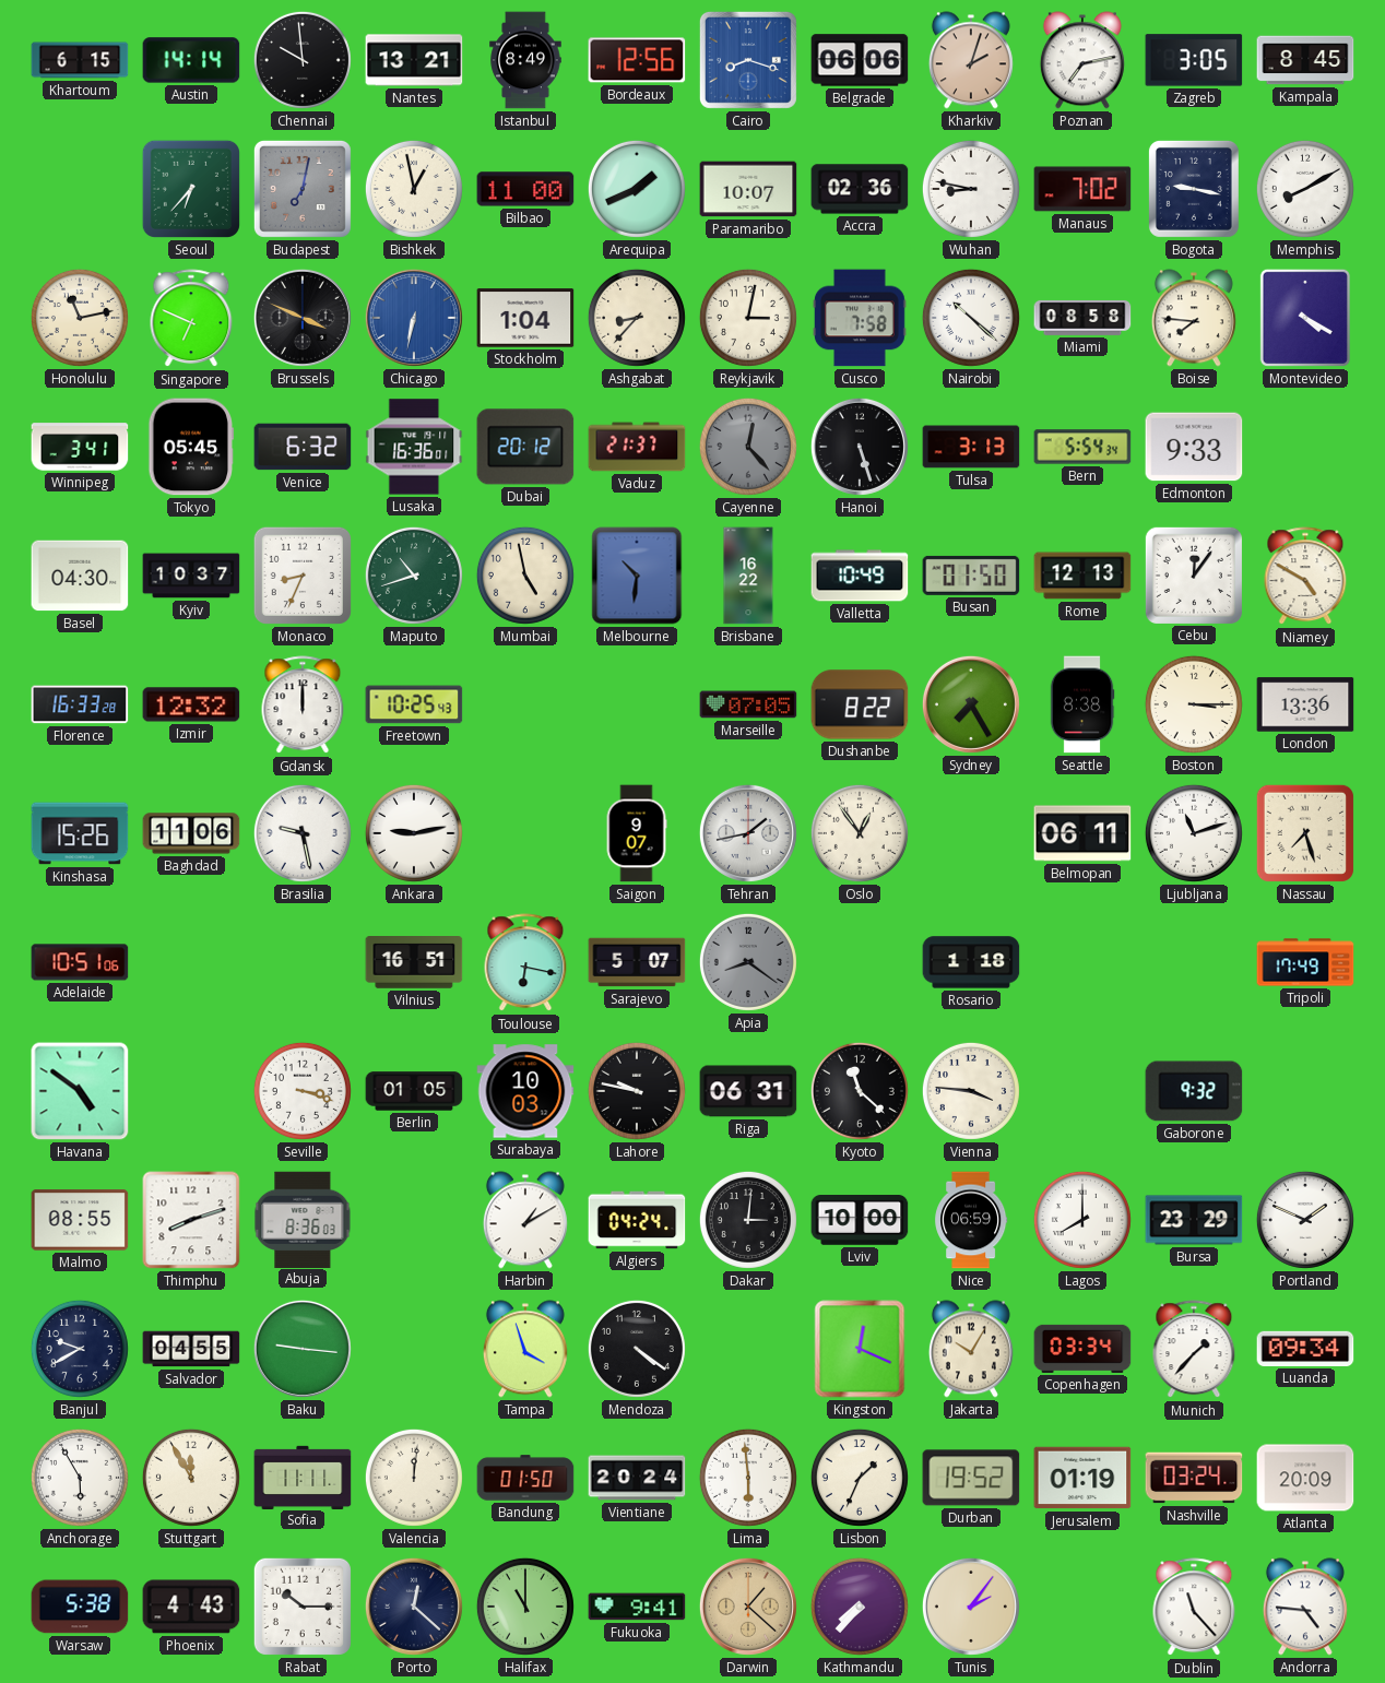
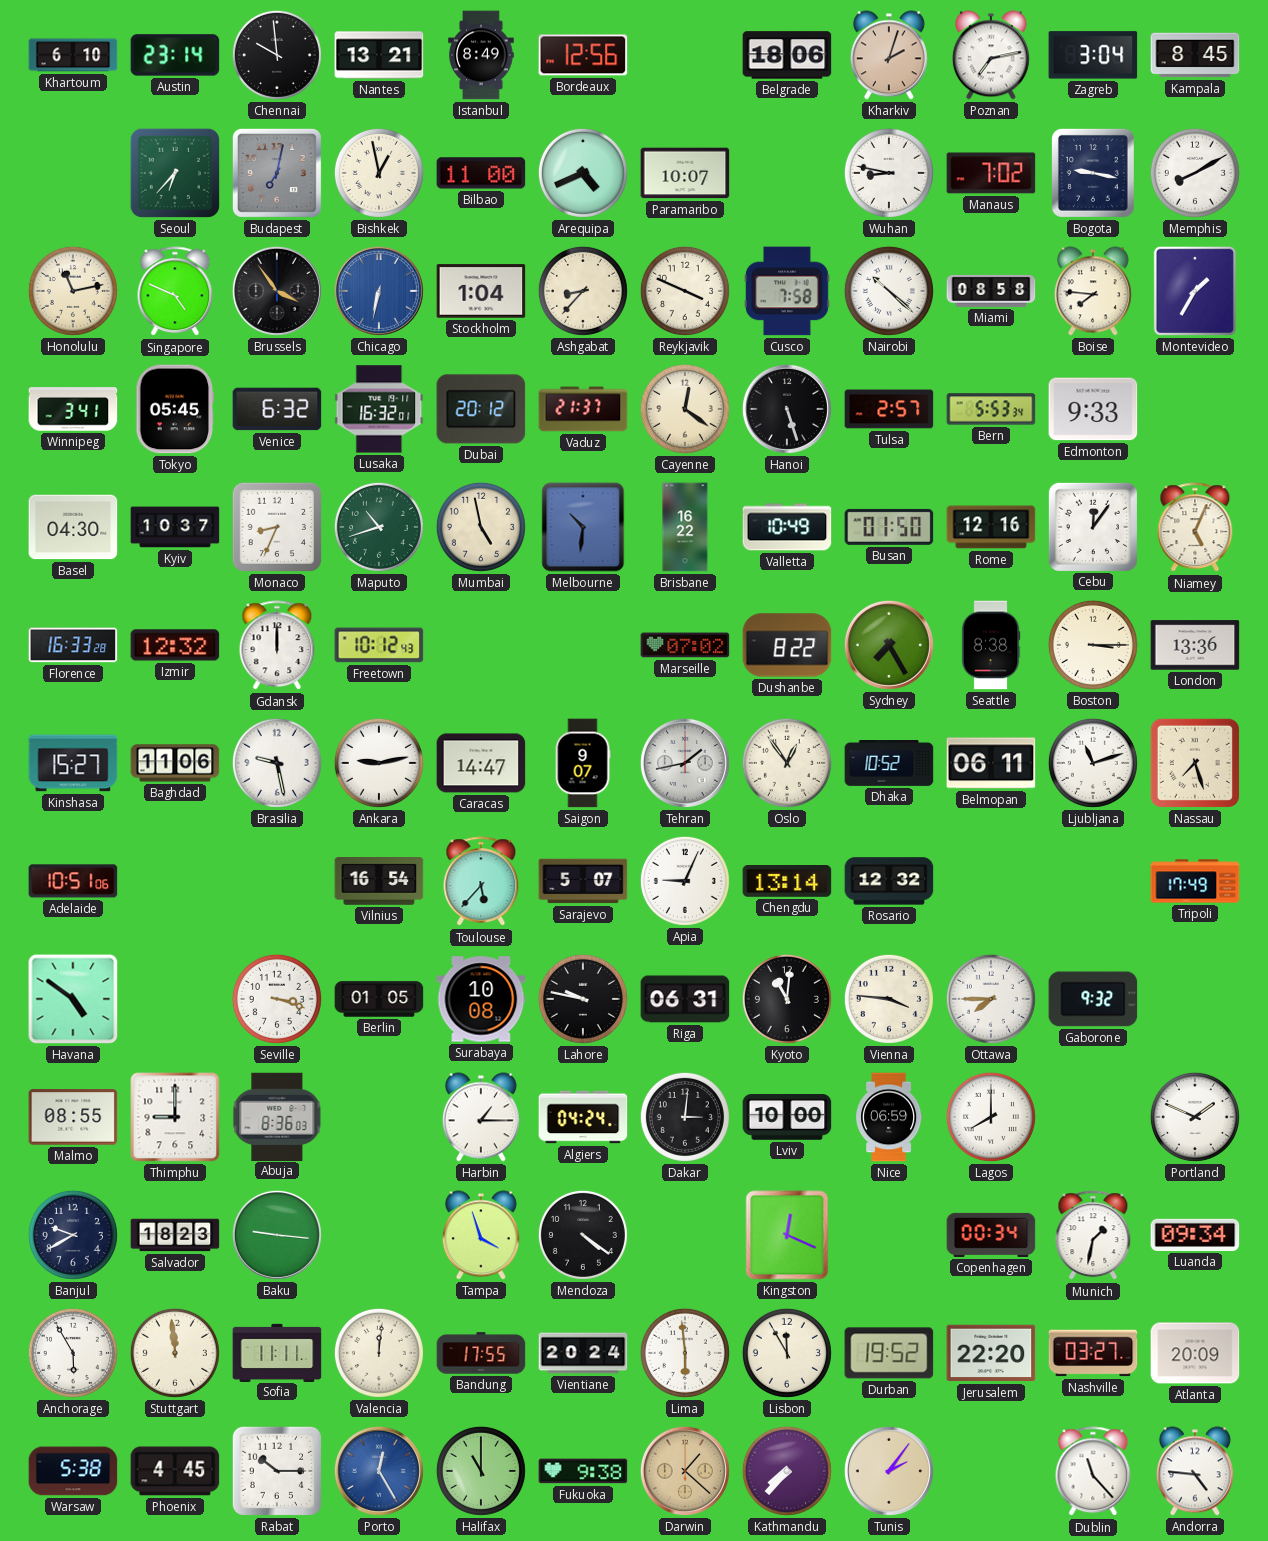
Khartoum: 6:15 -> 6:10 (73, 55)
Austin: 14:14 -> 23:14 (175, 55)
Cairo: 8:18 -> none (748, 60)
Belgrade: 06:06 -> 18:06 (787, 55)
Zagreb: 3:05 -> 3:04 (1093, 55)
Arequipa: 1:41 -> 4:41 (583, 173)
Accra: 02:36 -> none (860, 189)
Singapore: 6:49 -> 4:49 (175, 292)
Brussels: 3:49 -> 3:54 (277, 291)
Reykjavik: 3:02 -> 3:49 (685, 291)
Montevideo: 4:20 -> 1:35 (1195, 291)
Lusaka: 16:36 -> 16:32 (379, 409)
Cayenne: 12:23 -> 12:21 (685, 409)
Cayenne dial: grey -> cream (685, 409)
Tulsa: 3:13 -> 2:57 (889, 409)
Bern: 5:54 -> 5:53 (991, 409)
Rome: 12:13 -> 12:16 (991, 527)
Niamey: 4:50 -> 5:04 (1195, 528)
Freetown: 10:25 -> 10:12 (379, 645)
Marseille: 07:05 -> 07:02 (685, 645)
Kinshasa: 15:26 -> 15:27 (73, 763)
Caracas: none -> 14:47 (481, 763)
Dhaka: none -> 10:52 (889, 764)
Vilnius: 16:51 -> 16:54 (379, 882)
Toulouse: 6:17 -> 5:37 (481, 882)
Apia: 8:21 -> 9:04 (685, 881)
Apia dial: grey -> white (685, 881)
Chengdu: none -> 13:14 (787, 882)
Rosario: 1:18 -> 12:32 (889, 881)
Surabaya: 10:03 -> 10:08 (481, 999)
Kyoto: 11:22 -> 11:01 (787, 999)
Ottawa: none -> 7:45 (991, 999)
Thimphu: 8:12 -> 9:00 (175, 1117)
Harbin: 1:10 -> 1:15 (481, 1117)
Bursa: 23:29 -> none (1194, 1220)
Salvador: 04:55 -> 18:23 (175, 1235)
Jakarta: 10:05 -> none (971, 1349)
Copenhagen: 03:34 -> 00:34 (991, 1235)
Munich: 1:37 -> 1:32 (1093, 1236)
Stuttgart: 11:55 -> 11:59 (175, 1353)
Bandung: 01:50 -> 17:55 (481, 1353)
Lisbon: 1:34 -> 11:55 (787, 1353)
Jerusalem: 01:19 -> 22:20 (991, 1353)
Nashville: 03:24 -> 03:27 (1093, 1353)
Phoenix: 4:43 -> 4:45 (175, 1471)
Porto: 12:22 -> 12:25 (379, 1471)
Porto dial: navy -> blue (379, 1471)
Fukuoka: 9:41 -> 9:38 (583, 1471)
